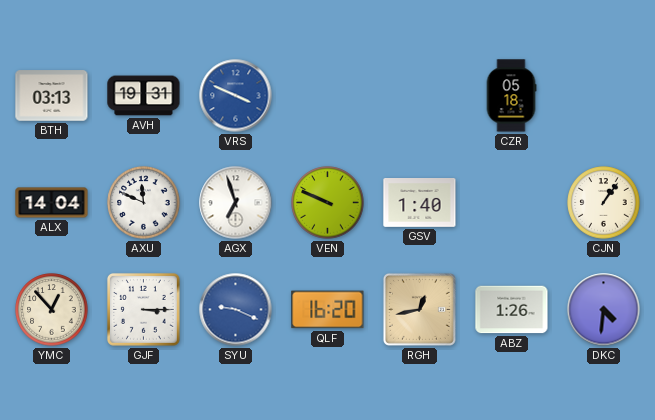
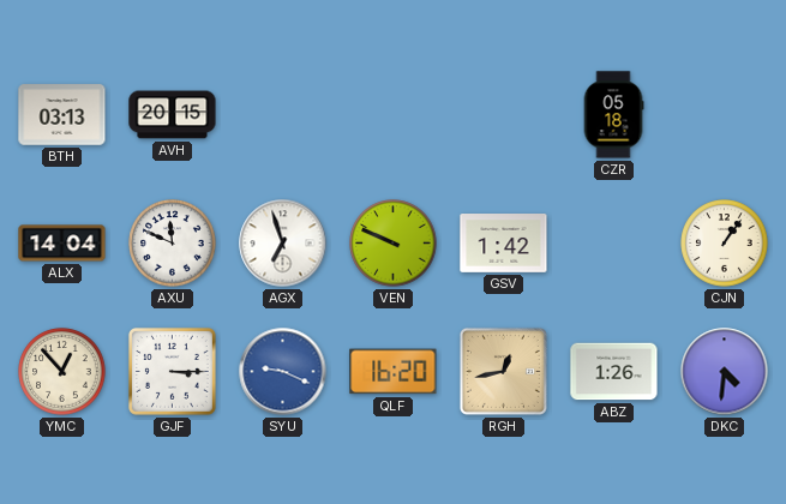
AVH: 19:31 -> 20:15 (173, 115)
VRS: 3:49 -> none (236, 96)
GSV: 1:40 -> 1:42 (504, 244)
